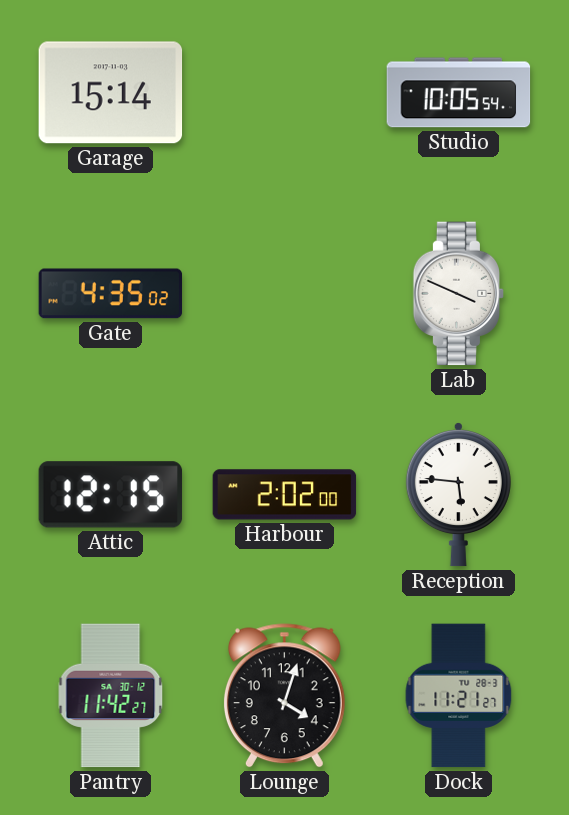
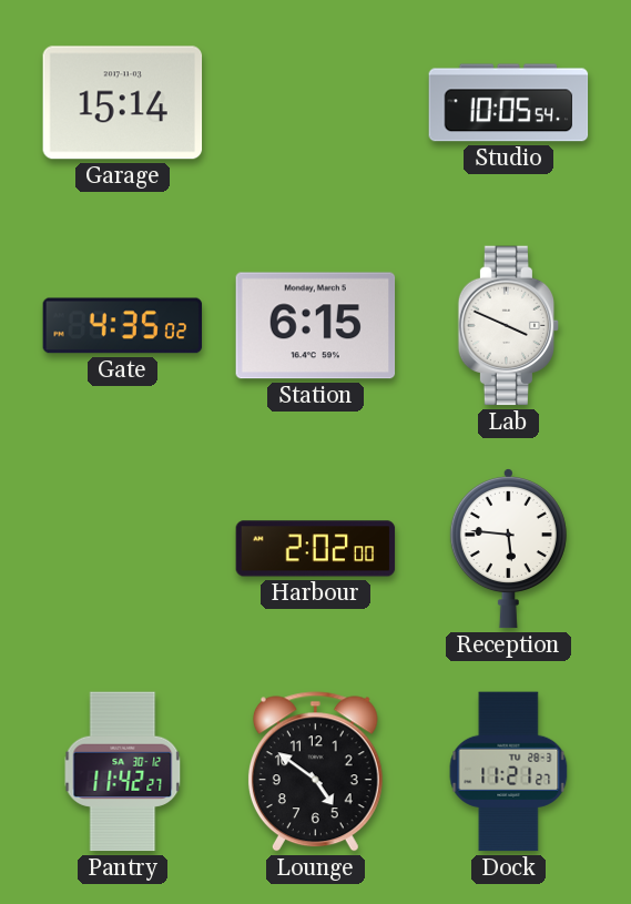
Station: none -> 6:15 (316, 326)
Attic: 12:15 -> none (111, 495)
Lounge: 4:03 -> 4:51 (315, 772)
